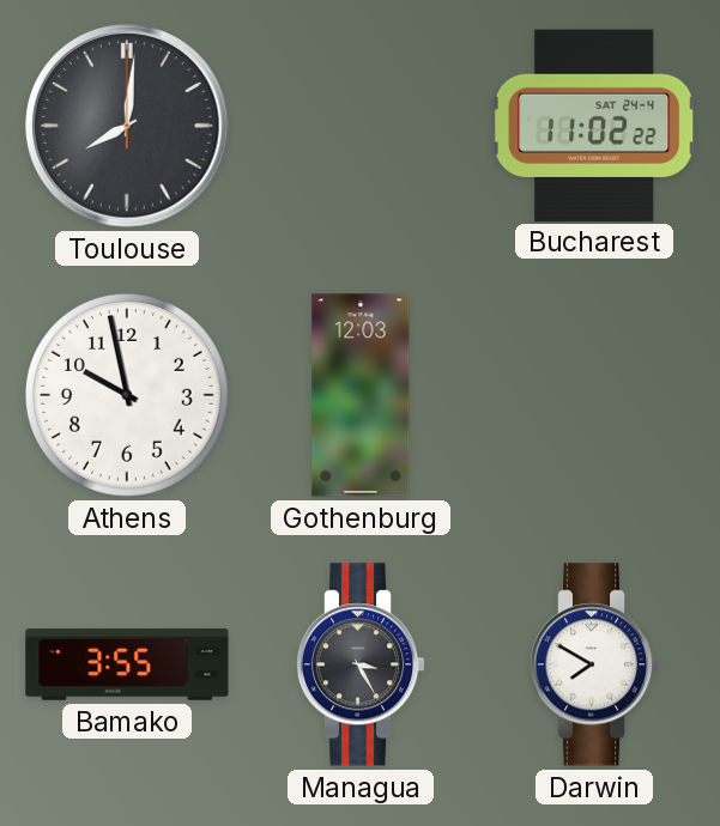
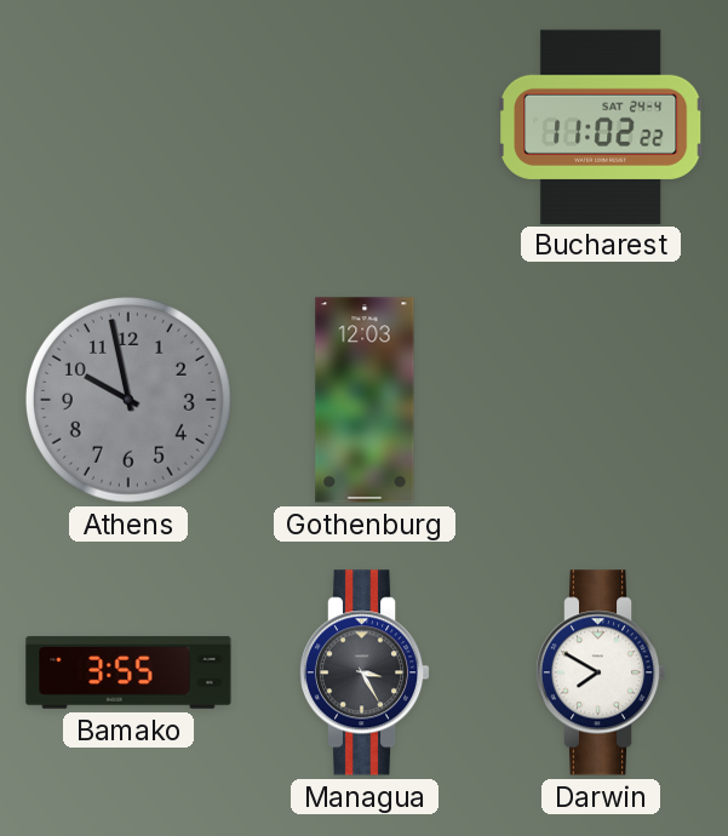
Toulouse: 8:01 -> none (127, 126)
Athens dial: white -> grey (128, 400)
